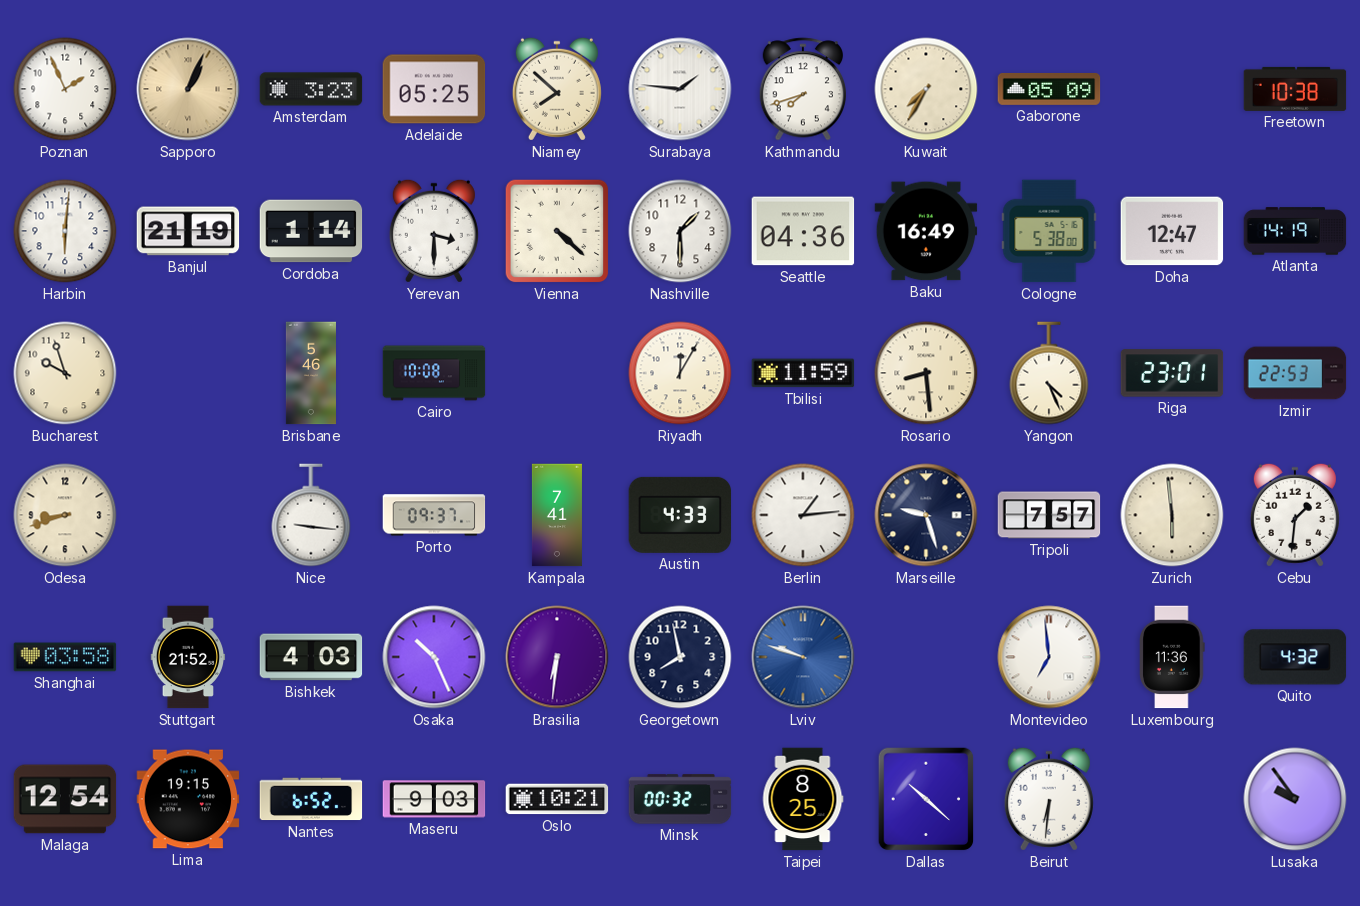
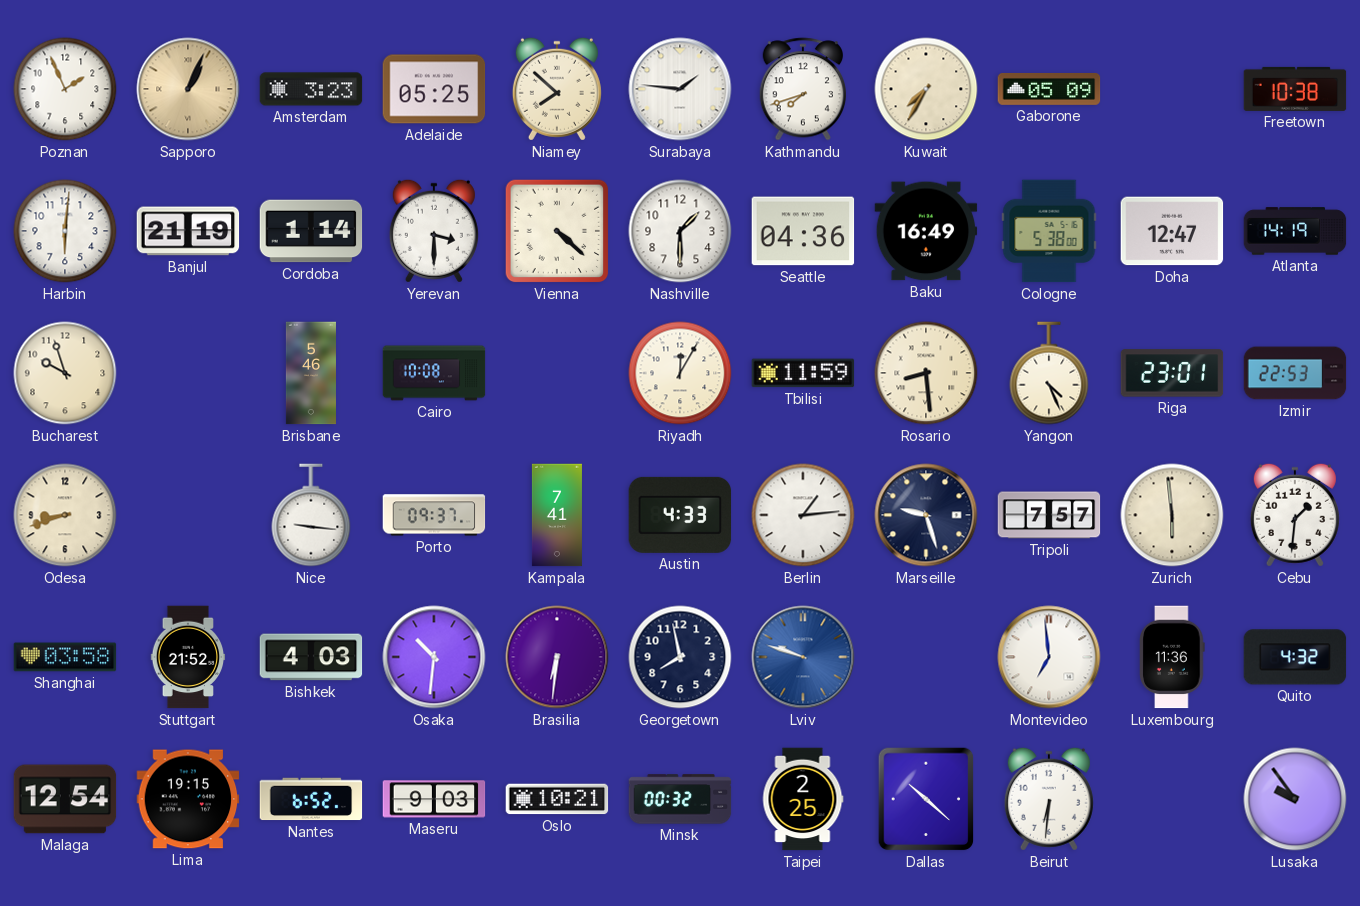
Osaka: 10:26 -> 10:31 (434, 657)
Taipei: 8:25 -> 2:25 (803, 799)
